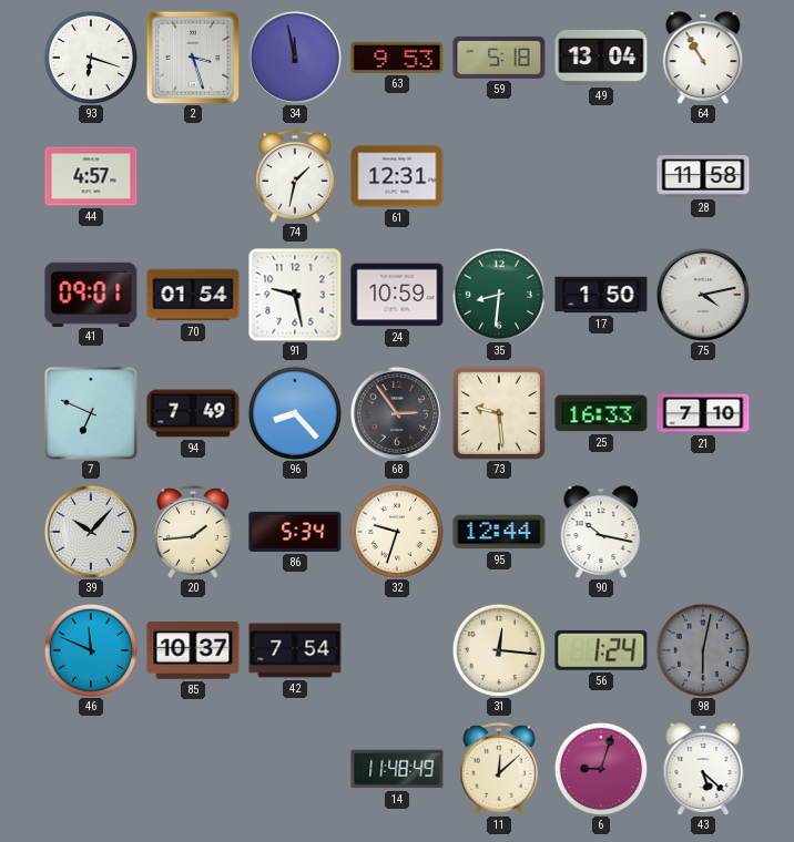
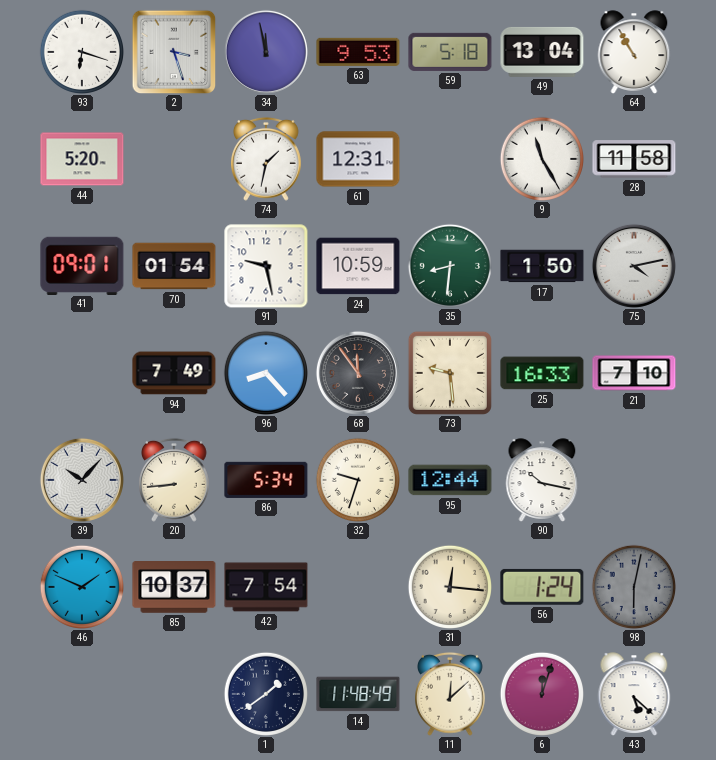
44: 4:57 -> 5:20 (82, 159)
9: none -> 11:25 (541, 158)
7: 6:49 -> none (91, 413)
68: 2:54 -> 11:54 (358, 373)
20: 1:44 -> 8:44 (175, 480)
46: 11:49 -> 1:49 (81, 586)
1: none -> 1:39 (265, 693)
6: 9:03 -> 12:03 (541, 693)
